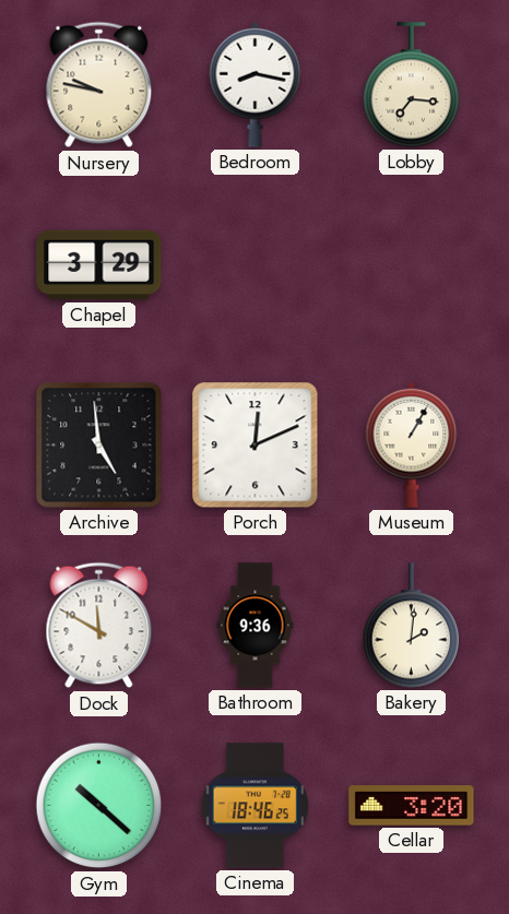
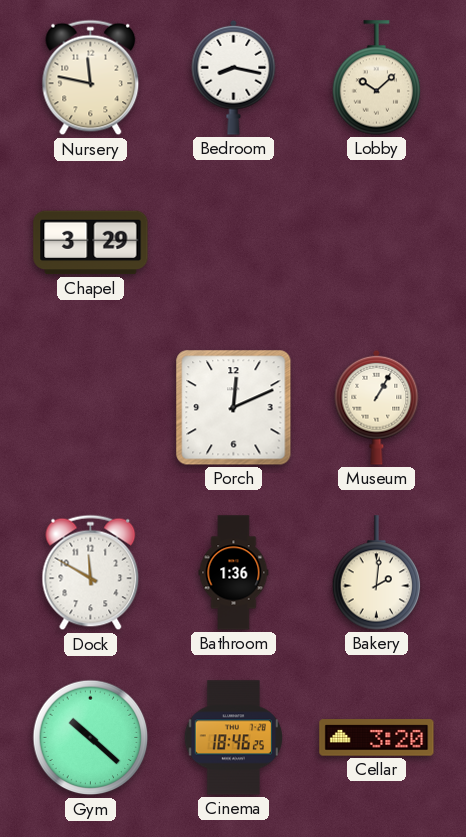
Nursery: 9:47 -> 11:47 (91, 78)
Lobby: 7:16 -> 10:08 (377, 78)
Archive: 4:59 -> none (99, 446)
Bathroom: 9:36 -> 1:36 (234, 573)
